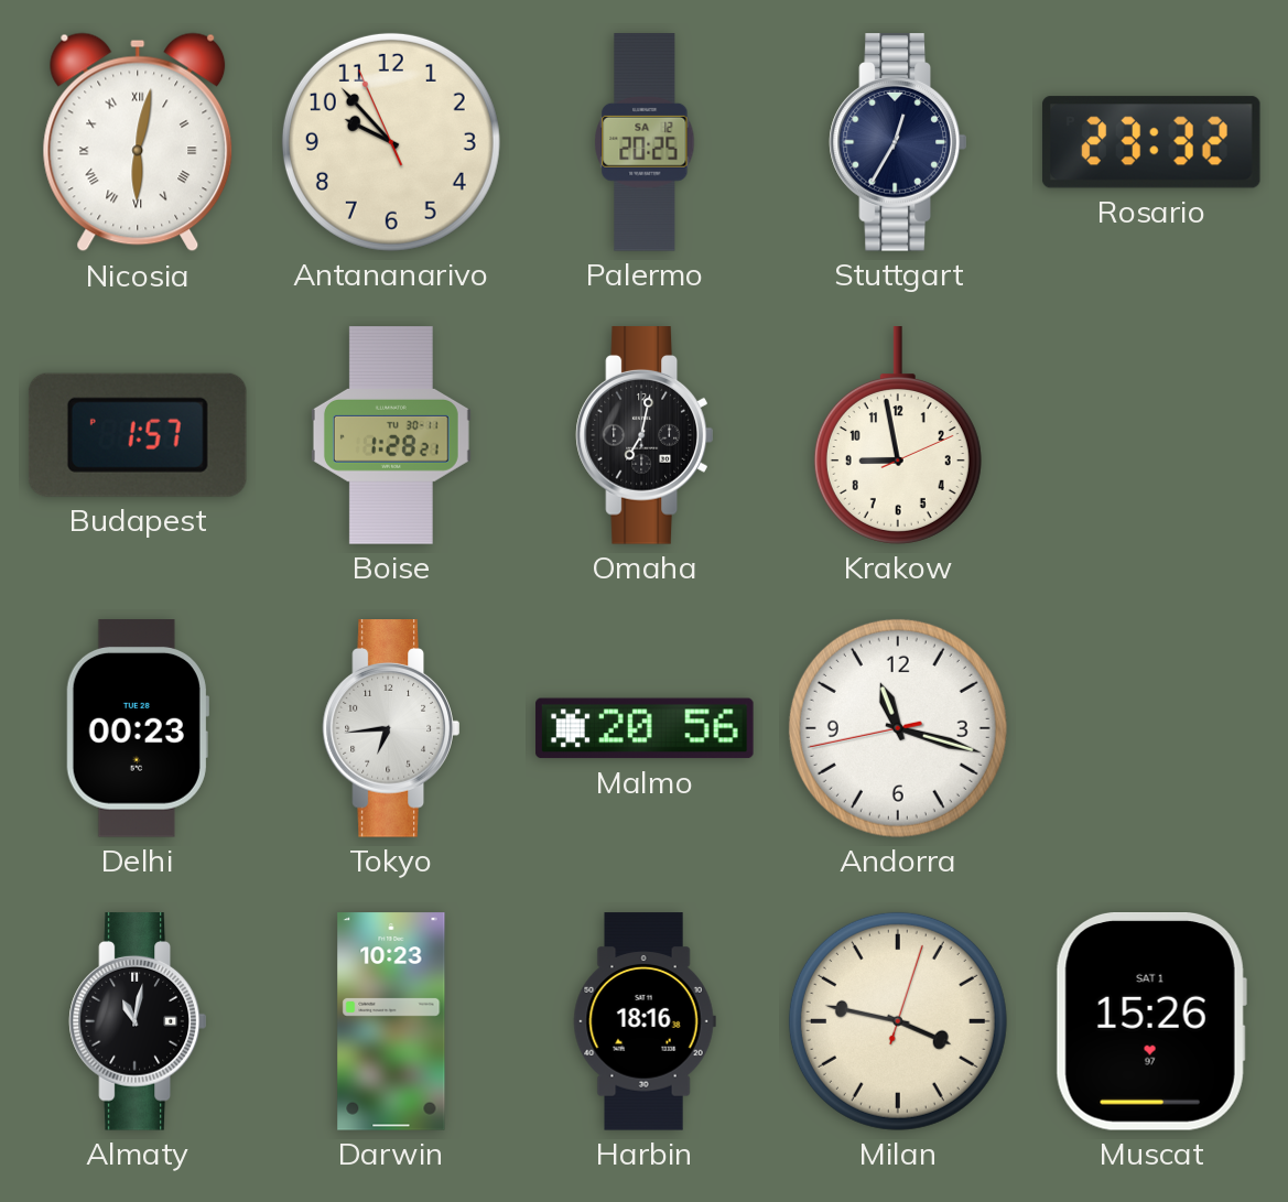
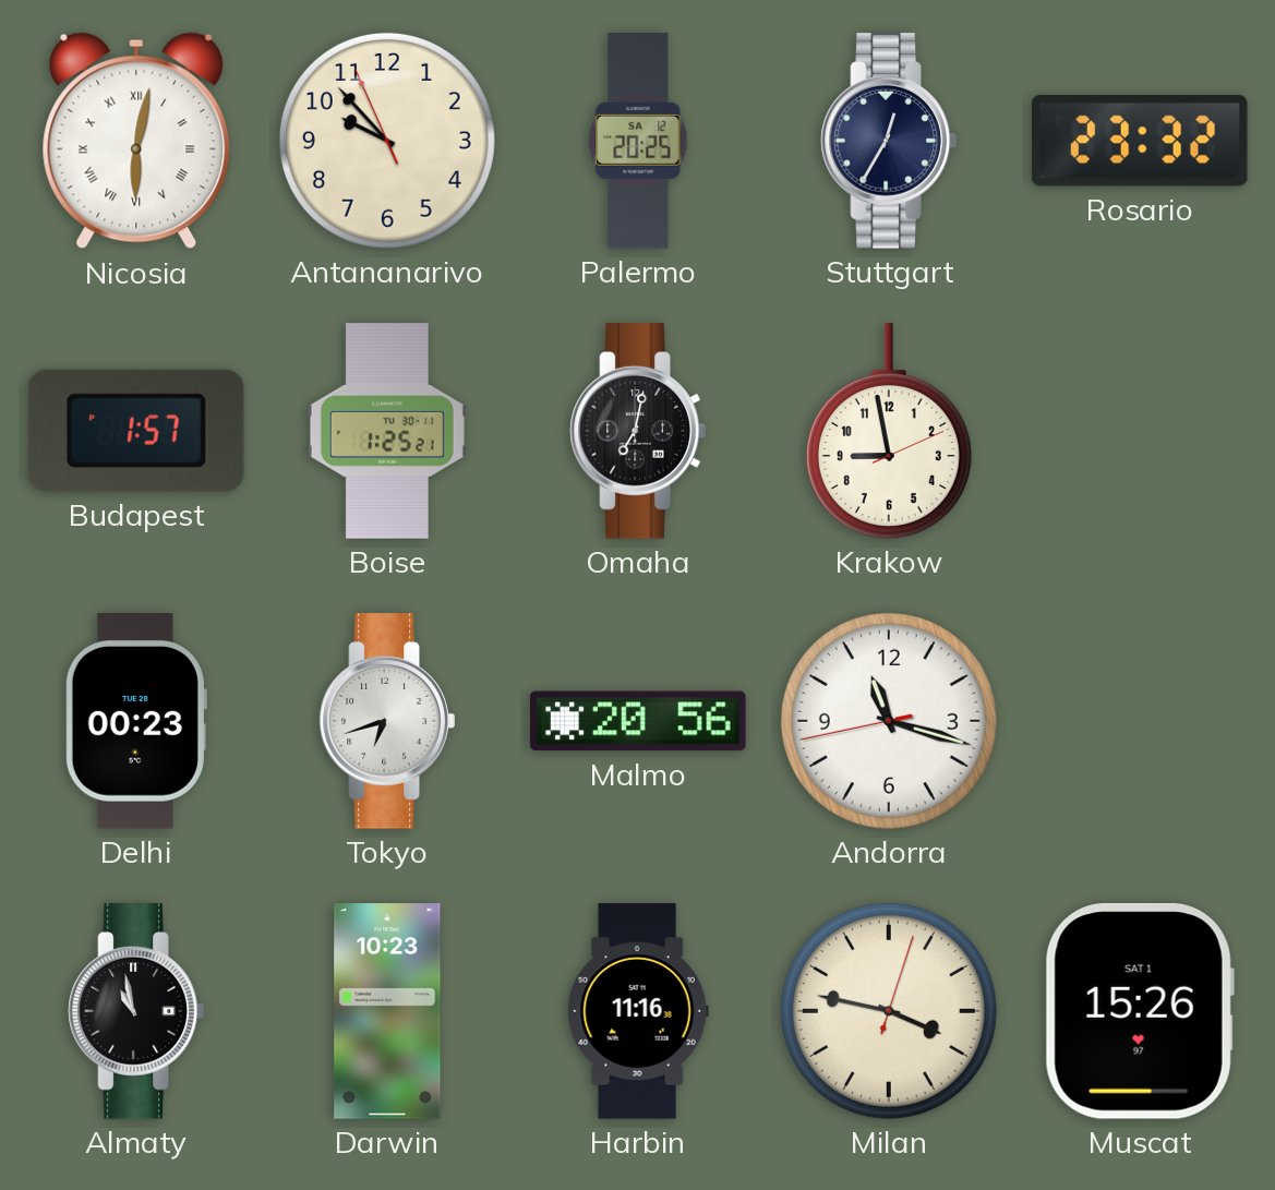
Boise: 1:28 -> 1:25 (387, 431)
Tokyo: 6:44 -> 6:42 (387, 721)
Almaty: 11:02 -> 10:58 (136, 1011)
Harbin: 18:16 -> 11:16 (638, 1011)
